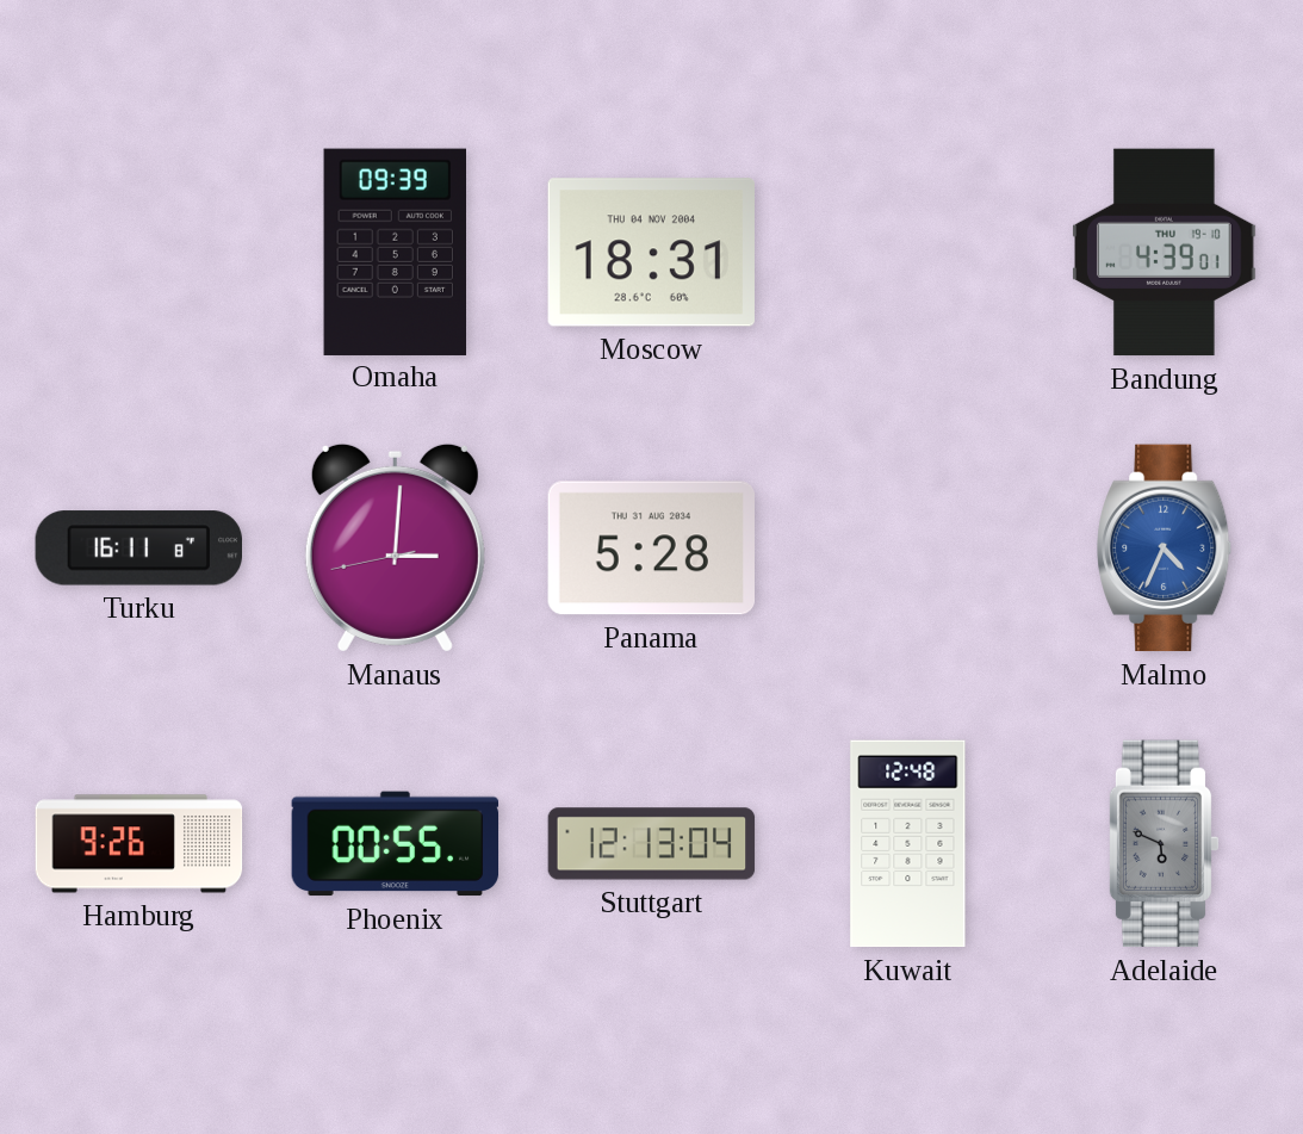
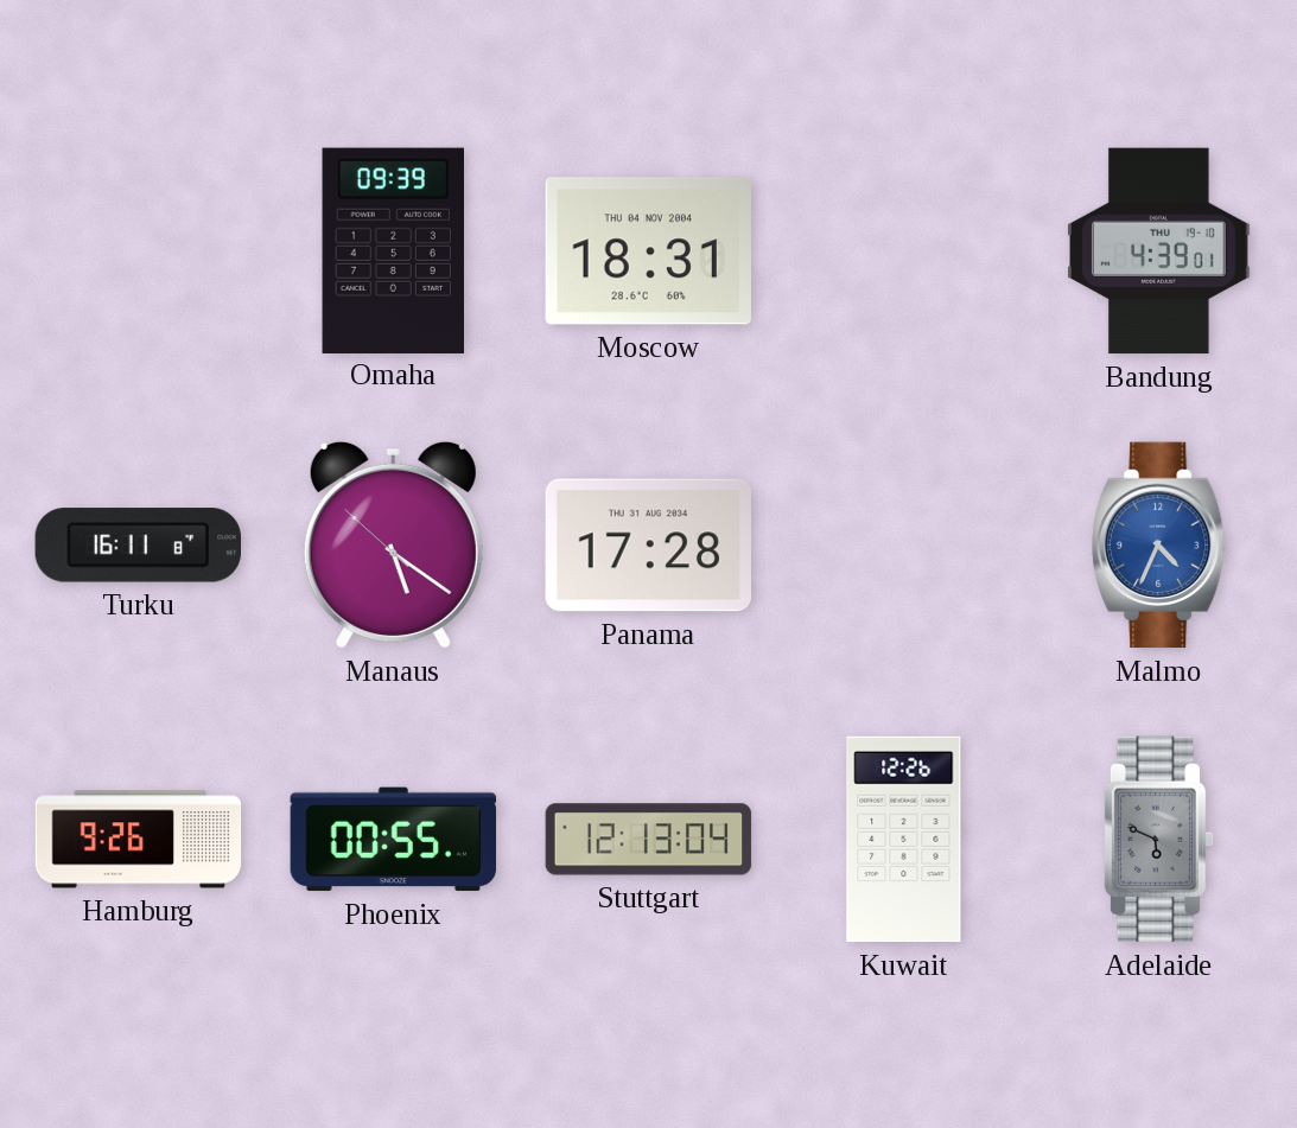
Manaus: 3:00 -> 5:20 (393, 544)
Panama: 5:28 -> 17:28 (648, 546)
Kuwait: 12:48 -> 12:26 (904, 840)
